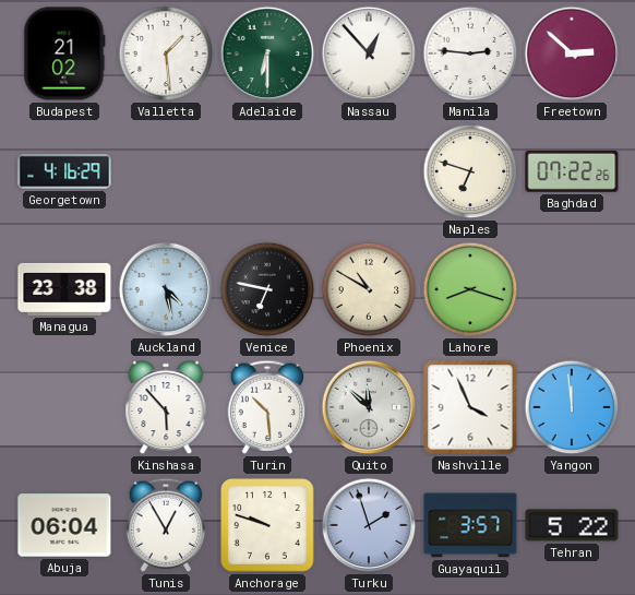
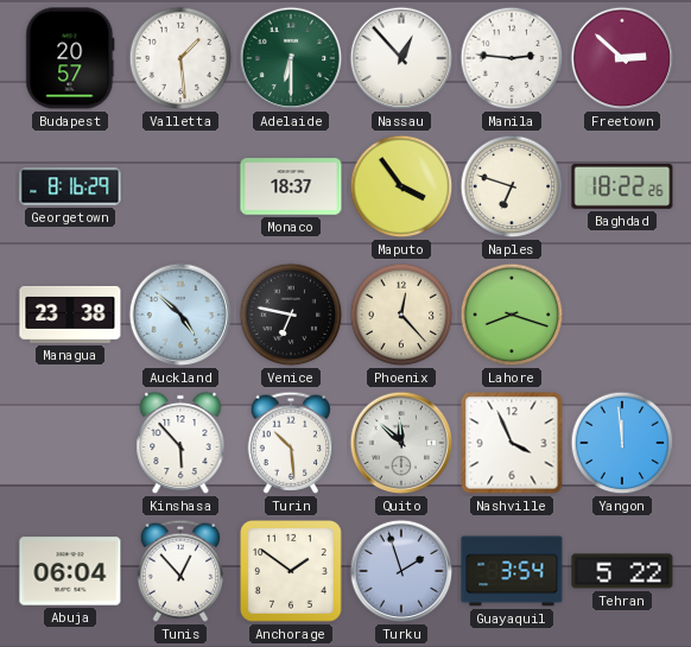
Budapest: 21:02 -> 20:57 (70, 58)
Georgetown: 4:16 -> 8:16 (70, 186)
Monaco: none -> 18:37 (291, 186)
Maputo: none -> 3:54 (401, 186)
Baghdad: 07:22 -> 18:22 (622, 186)
Auckland: 4:28 -> 4:52 (180, 315)
Phoenix: 10:50 -> 12:23 (401, 315)
Tunis: 12:55 -> 12:53 (179, 571)
Anchorage: 9:48 -> 1:51 (291, 571)
Guayaquil: 3:57 -> 3:54 (512, 571)
